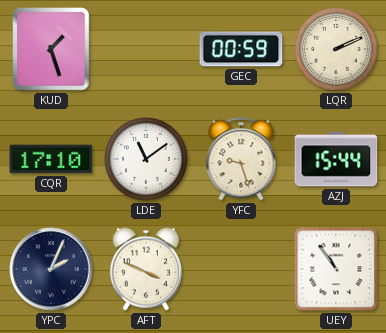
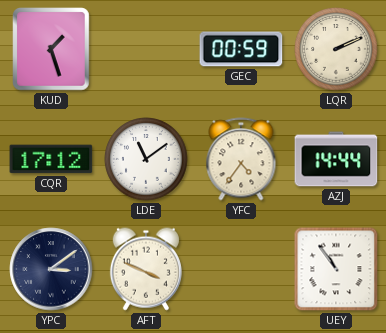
CQR: 17:10 -> 17:12 (51, 159)
YFC: 9:27 -> 4:36 (241, 159)
AZJ: 15:44 -> 14:44 (336, 159)
YPC: 2:04 -> 3:09 (51, 269)
